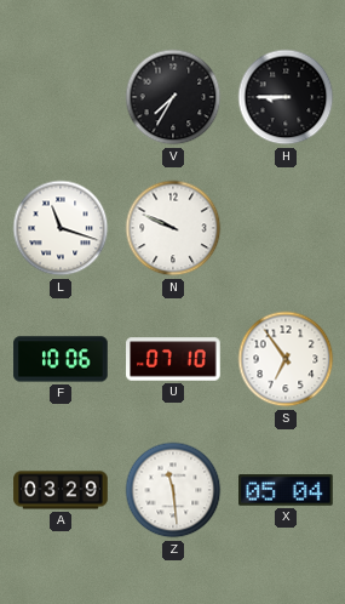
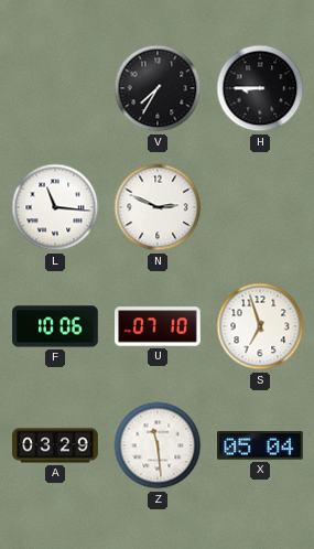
L: 11:18 -> 11:16 (55, 207)
N: 9:49 -> 2:49 (158, 207)
S: 6:54 -> 6:57 (260, 326)
